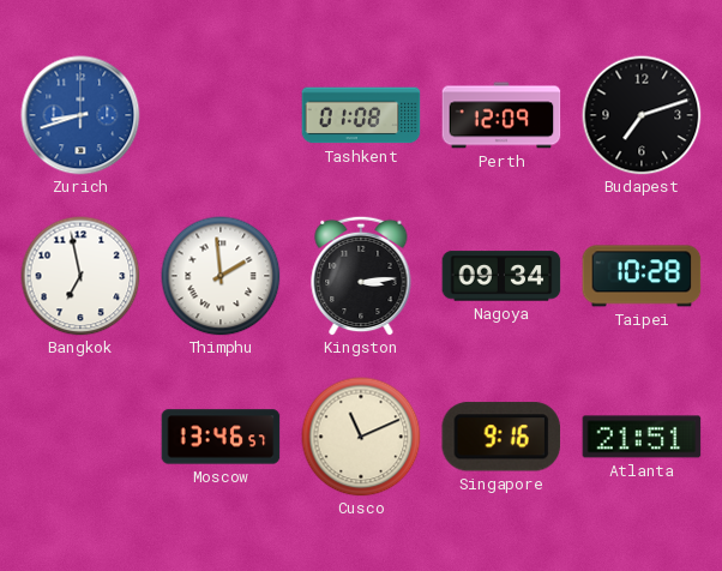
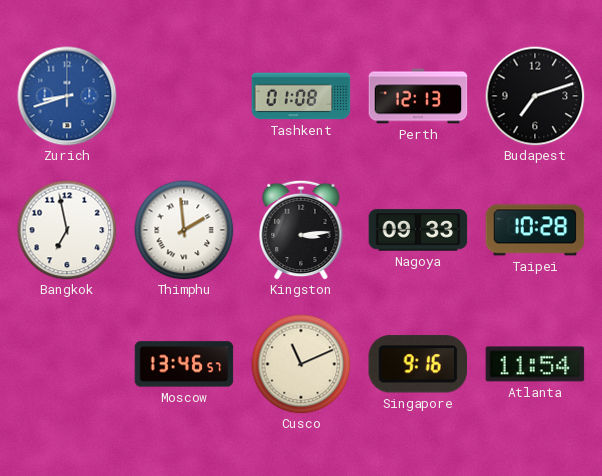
Perth: 12:09 -> 12:13 (418, 96)
Nagoya: 09:34 -> 09:33 (418, 230)
Atlanta: 21:51 -> 11:54 (535, 364)
